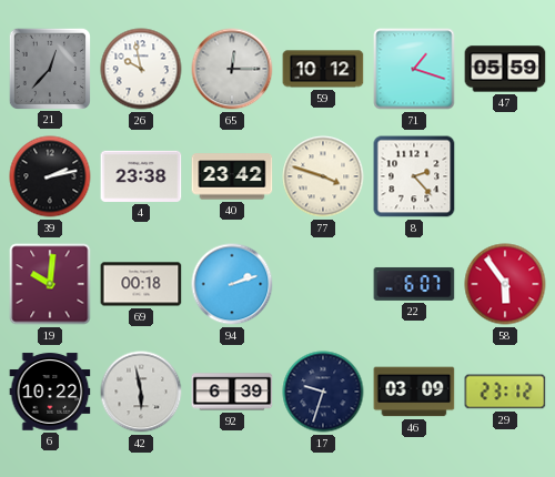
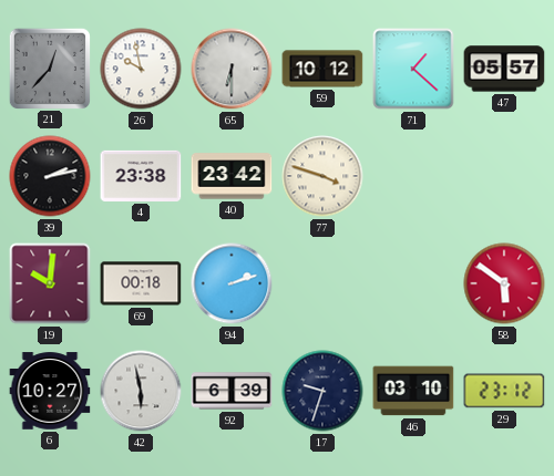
65: 12:15 -> 6:30 (232, 69)
71: 1:18 -> 1:22 (413, 69)
47: 05:59 -> 05:57 (504, 69)
8: 2:23 -> none (414, 176)
22: 6:07 -> none (414, 284)
58: 5:54 -> 5:51 (504, 283)
6: 10:22 -> 10:27 (50, 391)
46: 03:09 -> 03:10 (413, 391)
